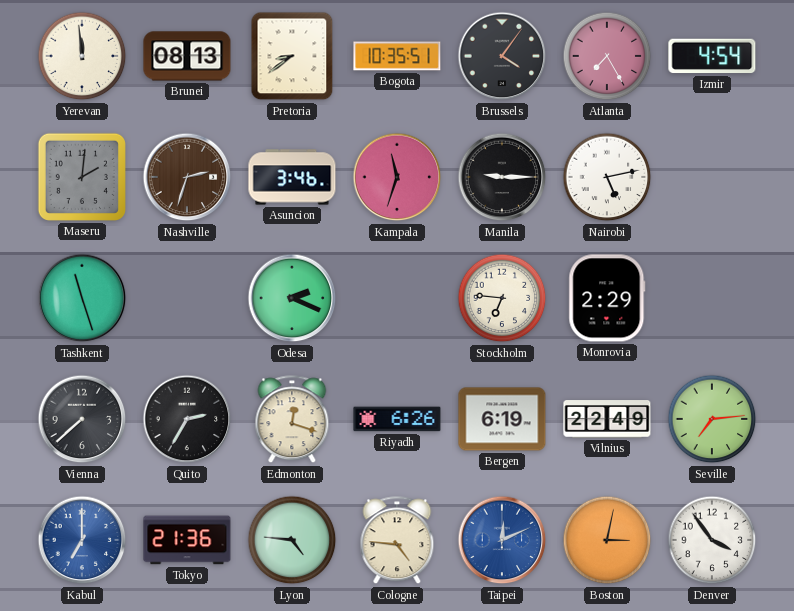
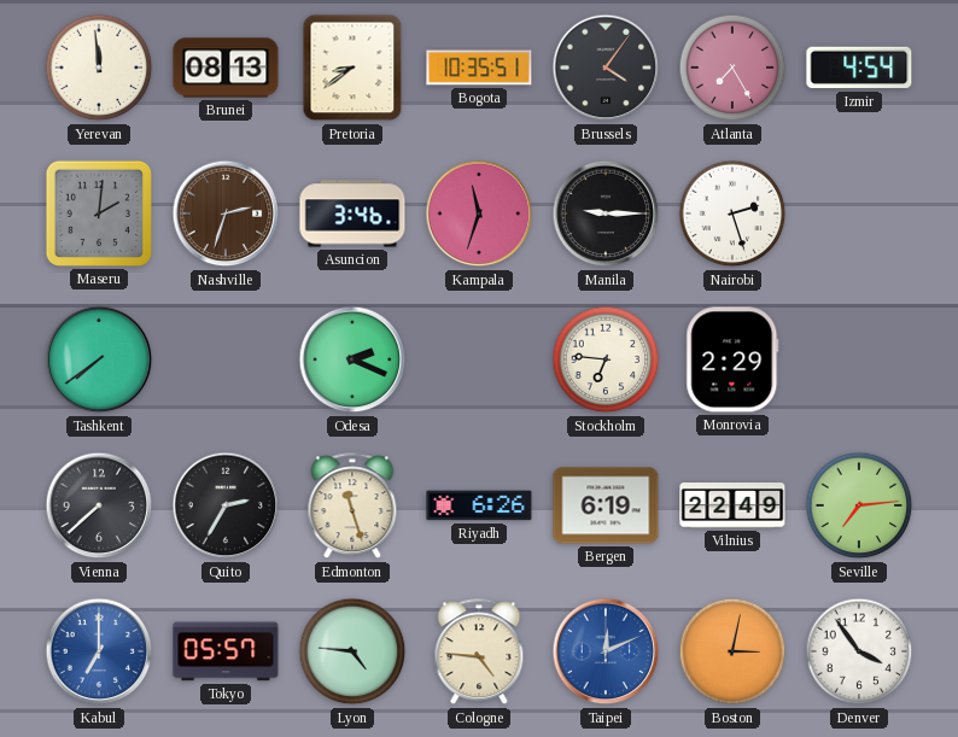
Nairobi: 5:13 -> 2:27 (732, 214)
Tashkent: 11:27 -> 7:39 (99, 359)
Edmonton: 12:18 -> 11:27 (352, 507)
Tokyo: 21:36 -> 05:57 (226, 651)
